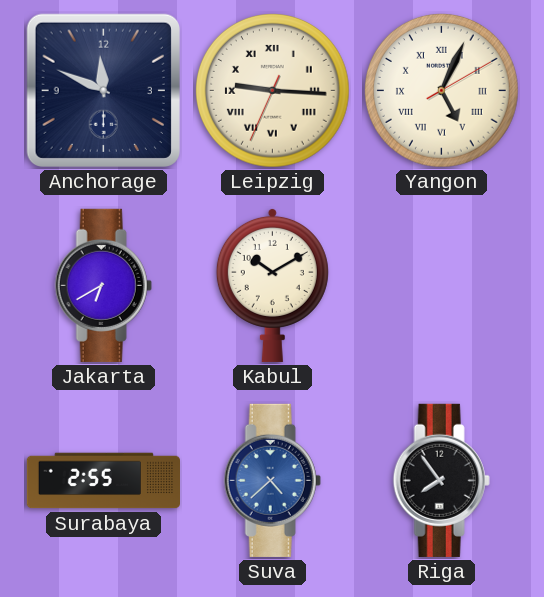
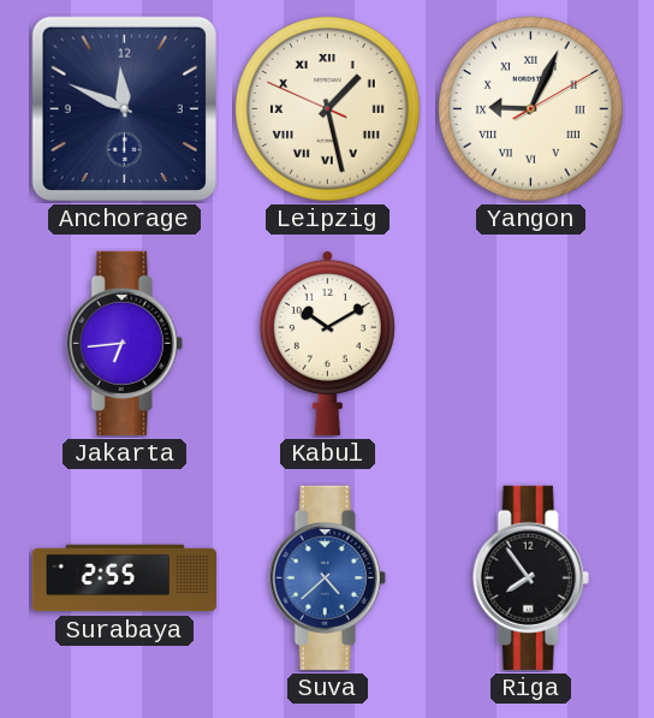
Leipzig: 9:15 -> 1:27 (328, 109)
Yangon: 5:04 -> 9:04 (531, 109)
Jakarta: 6:40 -> 6:44 (124, 343)
